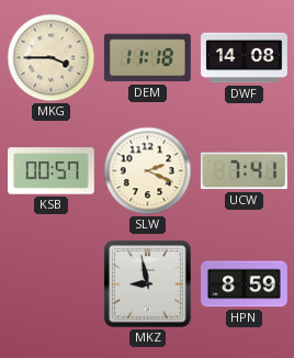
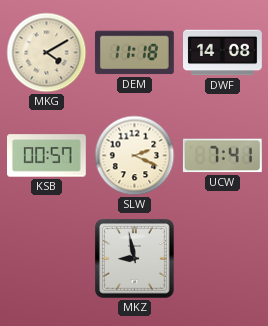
MKG: 3:45 -> 4:10 (47, 53)
HPN: 8:59 -> none (245, 284)
